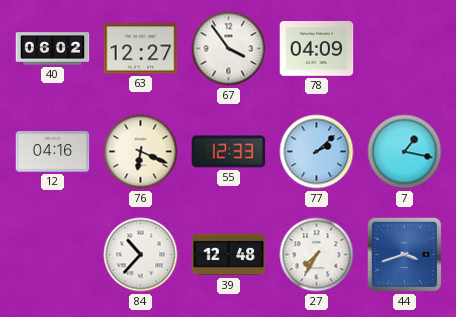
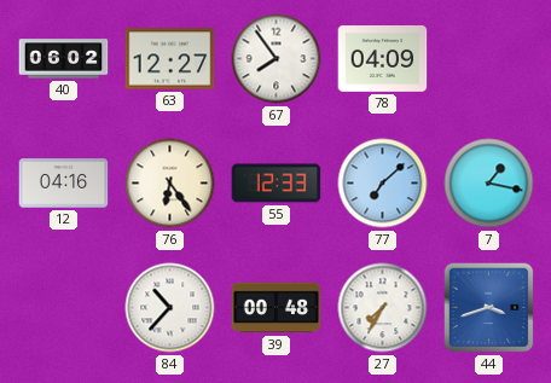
67: 3:54 -> 7:54 (277, 59)
76: 6:19 -> 6:24 (170, 184)
77: 2:08 -> 7:08 (383, 184)
39: 12:48 -> 00:48 (277, 308)
